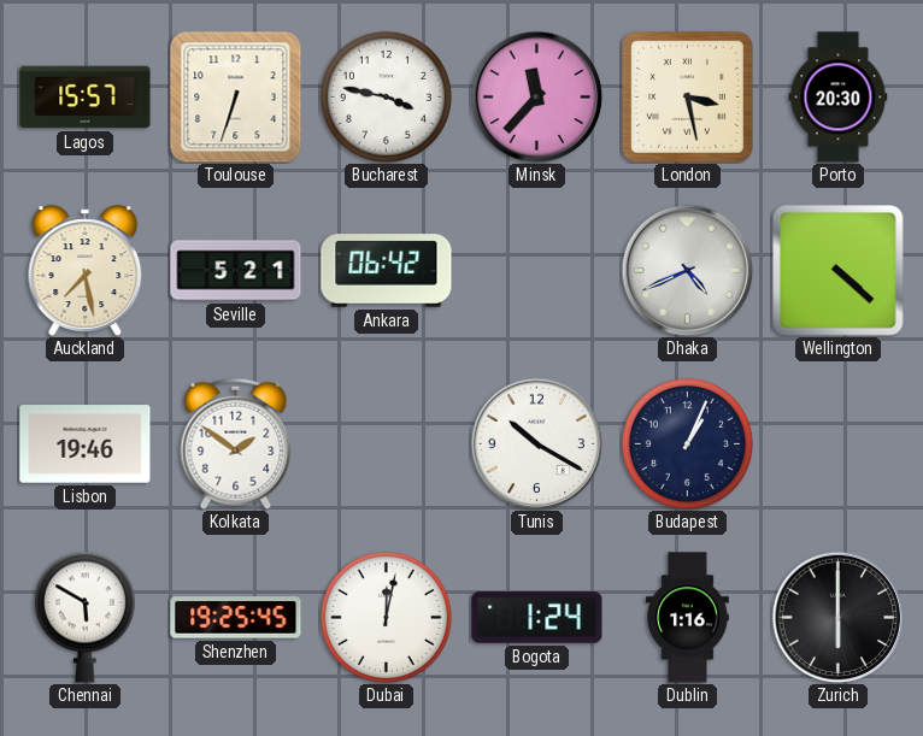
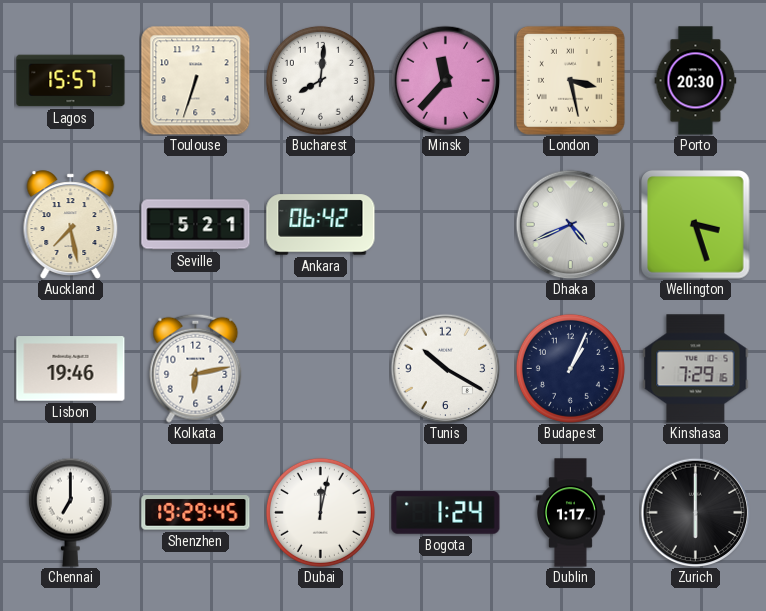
Bucharest: 3:47 -> 8:01 (320, 80)
Wellington: 4:22 -> 3:27 (696, 225)
Kolkata: 1:51 -> 6:13 (196, 368)
Kinshasa: none -> 7:29 (696, 369)
Chennai: 5:50 -> 7:00 (70, 512)
Shenzhen: 19:25 -> 19:29 (196, 513)
Dublin: 1:16 -> 1:17 (570, 513)
